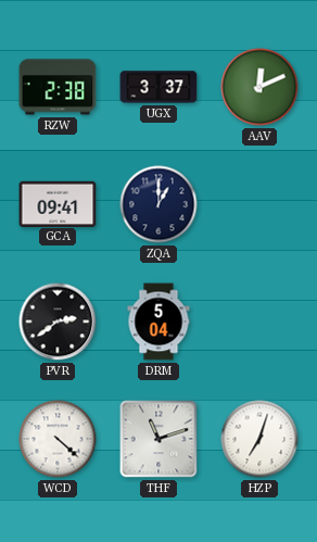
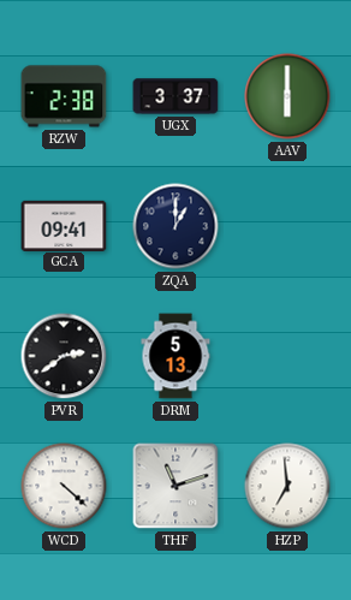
AAV: 12:11 -> 6:00 (287, 96)
DRM: 5:04 -> 5:13 (175, 356)
HZP: 7:03 -> 6:59 (287, 486)
